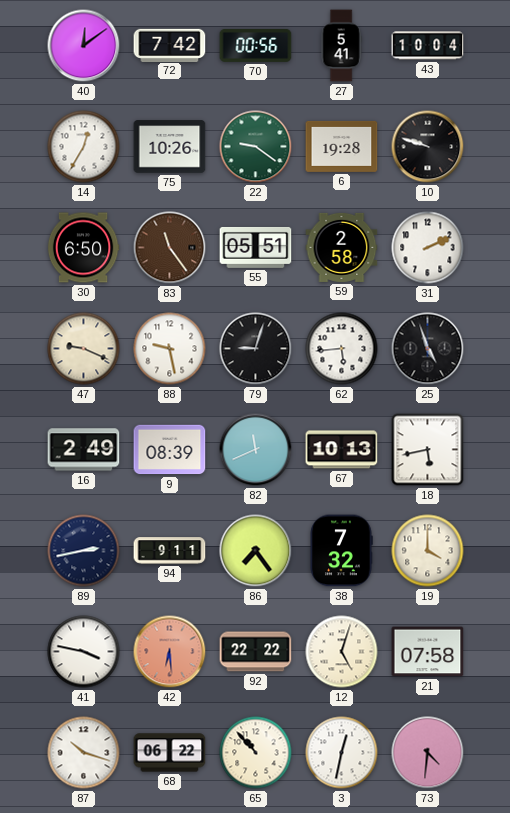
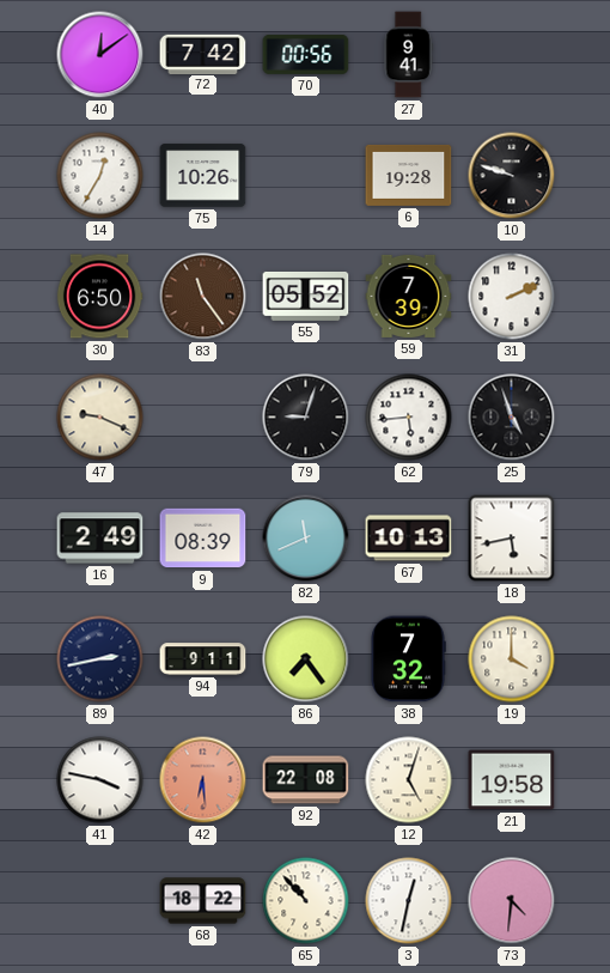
27: 5:41 -> 9:41 (408, 55)
43: 10:04 -> none (428, 46)
22: 9:21 -> none (256, 147)
55: 05:51 -> 05:52 (306, 296)
59: 2:58 -> 7:39 (409, 296)
88: 9:28 -> none (170, 349)
92: 22:22 -> 22:08 (306, 780)
21: 07:58 -> 19:58 (512, 780)
87: 10:18 -> none (84, 753)
68: 06:22 -> 18:22 (203, 901)
